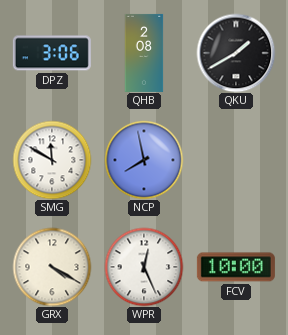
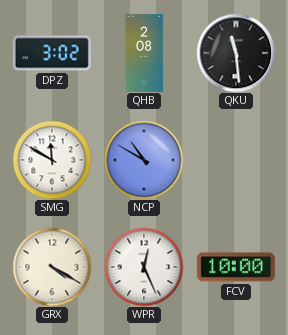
DPZ: 3:06 -> 3:02 (52, 53)
QKU: 1:40 -> 11:29 (236, 53)
NCP: 7:58 -> 10:50 (144, 160)
